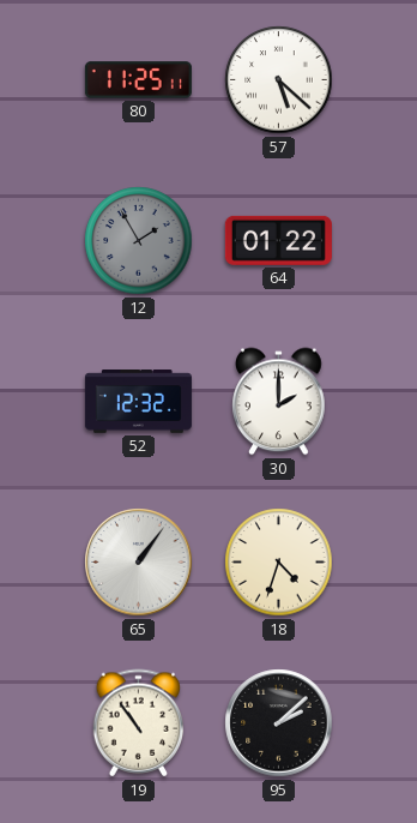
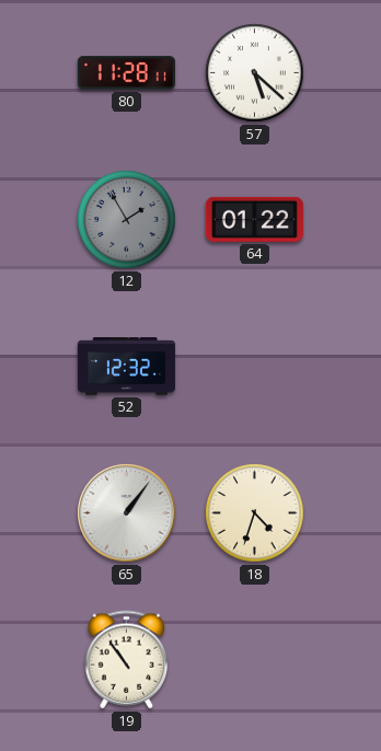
80: 11:25 -> 11:28 (126, 73)
30: 2:00 -> none (279, 402)
95: 2:08 -> none (279, 723)
